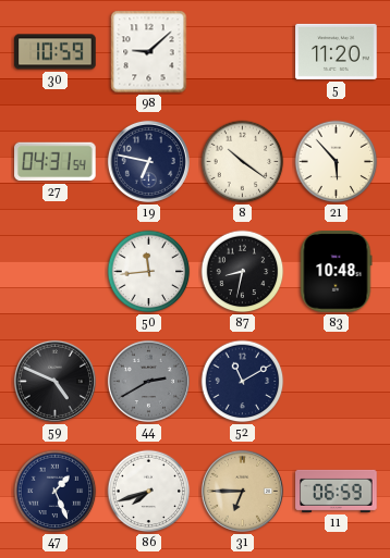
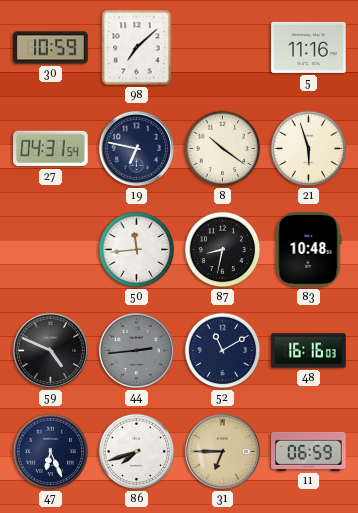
98: 9:08 -> 7:08 (137, 48)
5: 11:20 -> 11:16 (309, 47)
21: 5:53 -> 5:57 (309, 149)
44: 2:40 -> 2:44 (136, 350)
48: none -> 16:16 (309, 351)
47: 1:26 -> 6:26 (51, 452)
